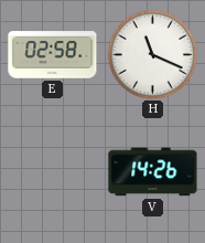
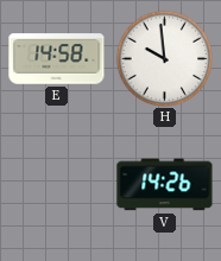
E: 02:58 -> 14:58 (57, 59)
H: 11:19 -> 9:59 (164, 58)
